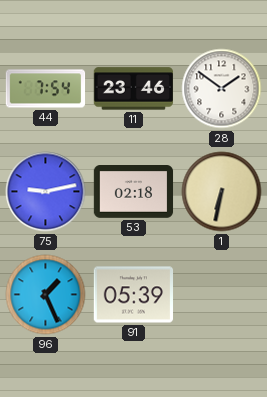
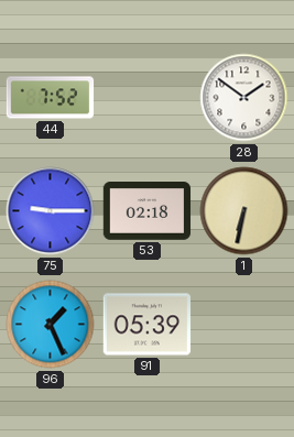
44: 7:54 -> 7:52 (51, 98)
11: 23:46 -> none (133, 89)
75: 9:13 -> 9:15 (51, 211)
